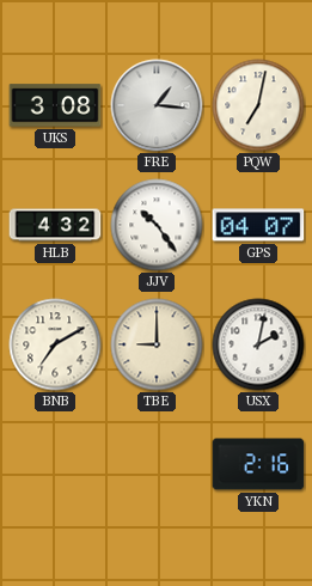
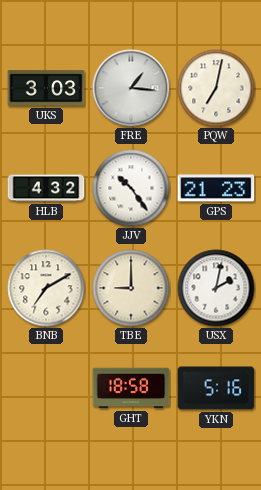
UKS: 3:08 -> 3:03 (46, 88)
GPS: 04:07 -> 21:23 (216, 188)
GHT: none -> 18:58 (131, 388)
YKN: 2:16 -> 5:16 (216, 388)
